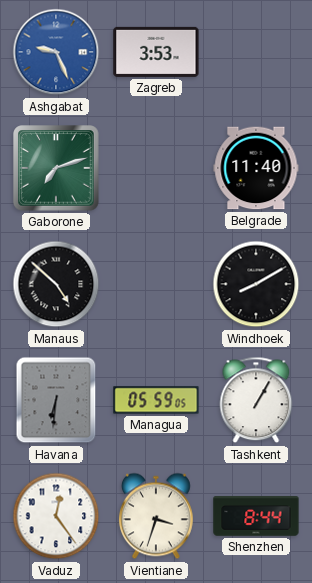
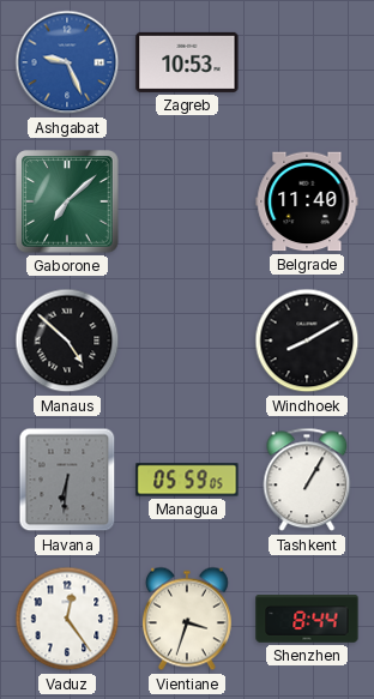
Zagreb: 3:53 -> 10:53 (187, 62)
Gaborone: 7:12 -> 7:08 (67, 201)
